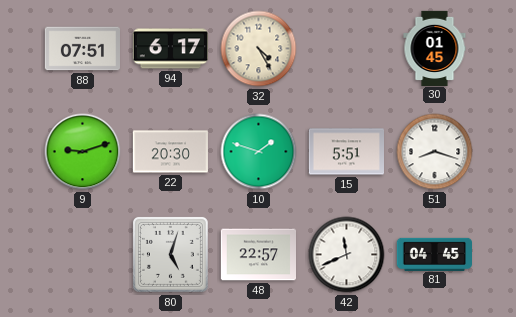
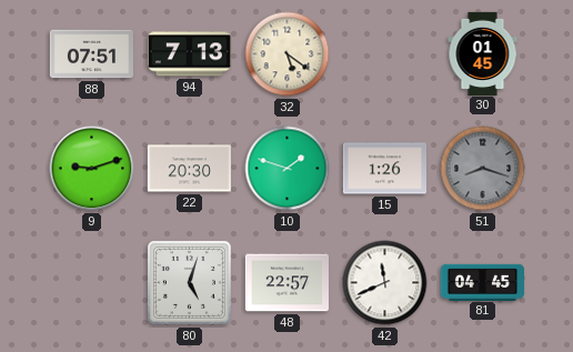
94: 6:17 -> 7:13 (189, 54)
32: 4:25 -> 5:21 (288, 54)
15: 5:51 -> 1:26 (384, 169)
51 dial: white -> grey (483, 169)
